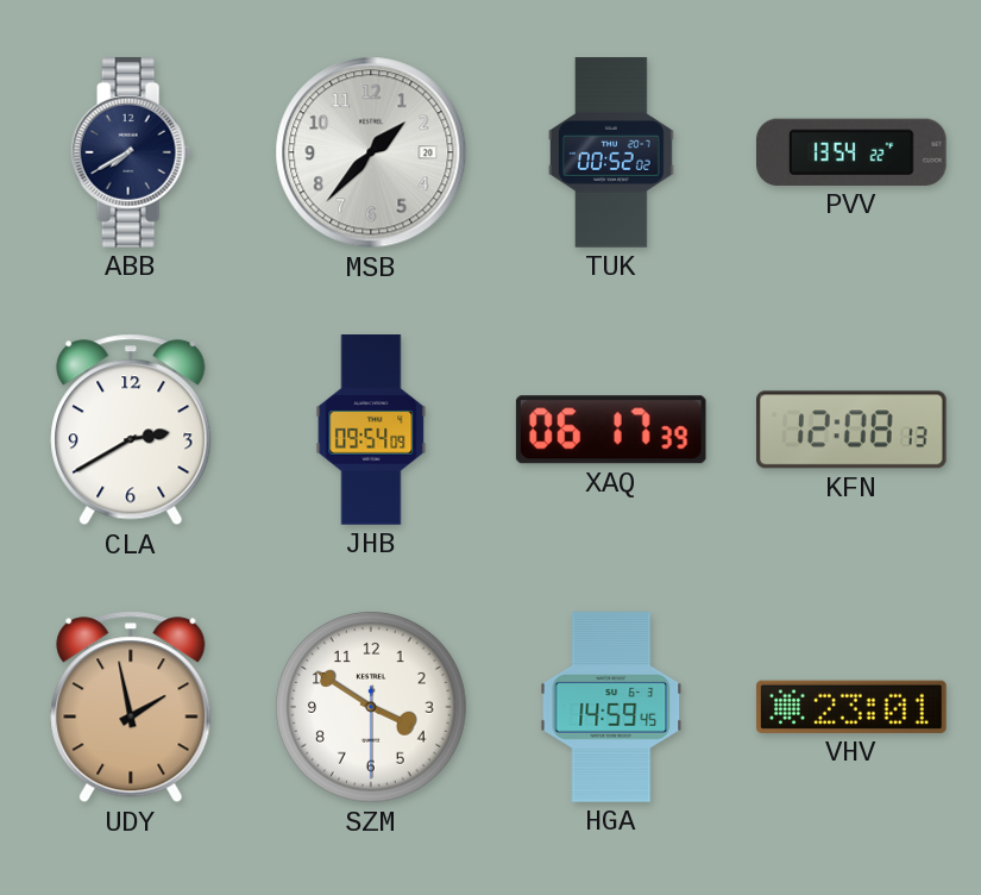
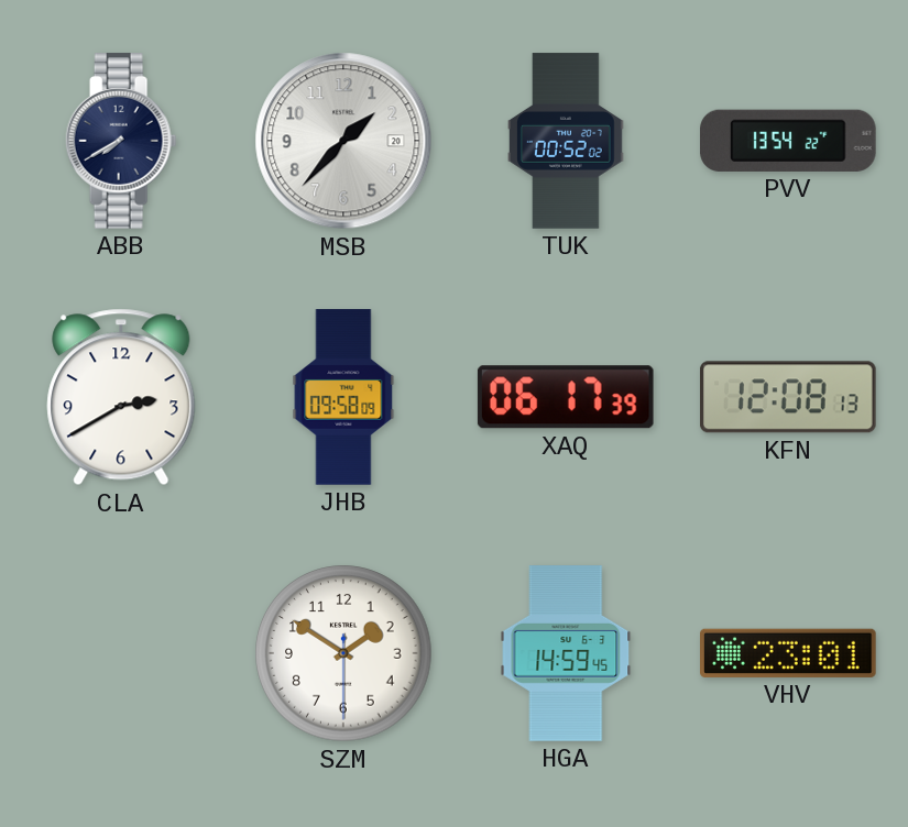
JHB: 09:54 -> 09:58 (343, 397)
UDY: 1:58 -> none (131, 707)
SZM: 3:50 -> 1:50 (343, 653)
